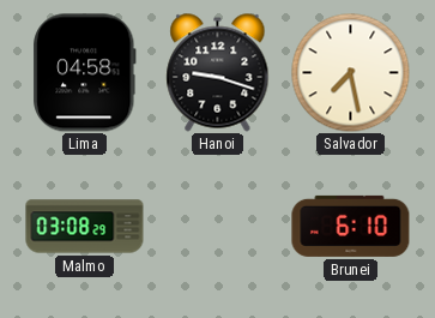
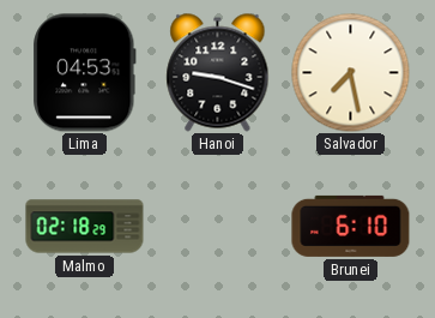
Lima: 04:58 -> 04:53 (85, 73)
Malmo: 03:08 -> 02:18 (85, 227)
